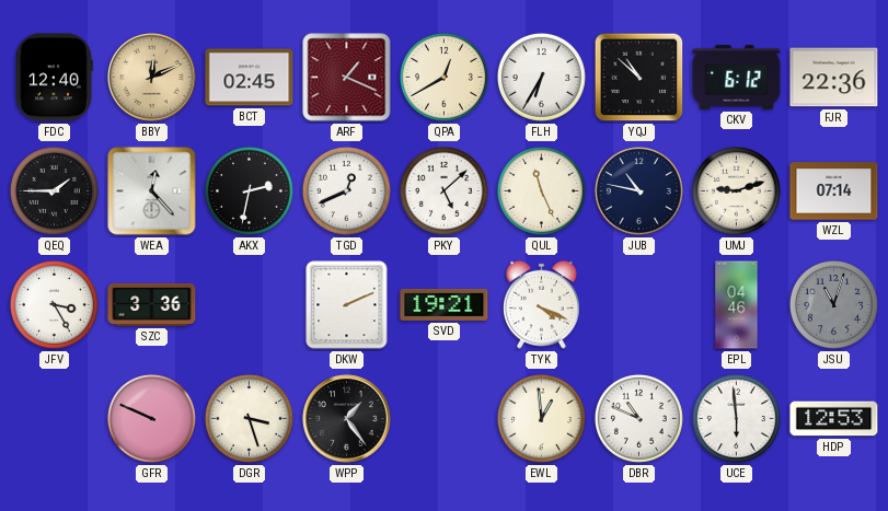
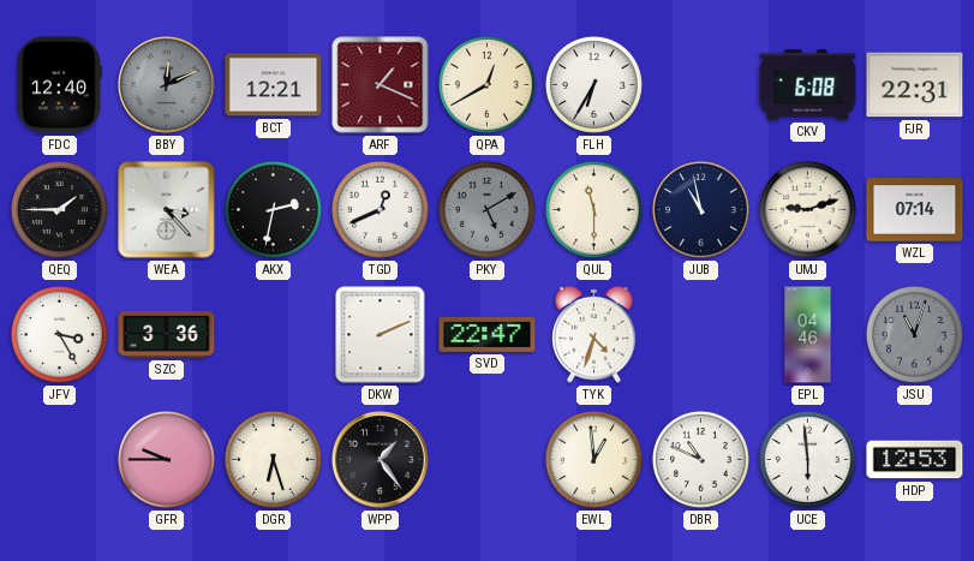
BBY dial: champagne -> grey (167, 85)
BCT: 02:45 -> 12:21 (274, 85)
YQJ: 10:52 -> none (639, 78)
CKV: 6:12 -> 6:08 (808, 85)
FJR: 22:36 -> 22:31 (915, 85)
WEA: 12:23 -> 3:23 (167, 210)
PKY: 5:08 -> 5:10 (486, 209)
PKY dial: white -> grey (486, 209)
QUL: 11:26 -> 11:30 (593, 209)
JUB: 10:47 -> 10:58 (700, 209)
SVD: 19:21 -> 22:47 (488, 334)
TYK: 4:19 -> 4:33 (594, 334)
GFR: 9:49 -> 9:45 (166, 459)
DGR: 3:27 -> 6:27 (273, 459)
